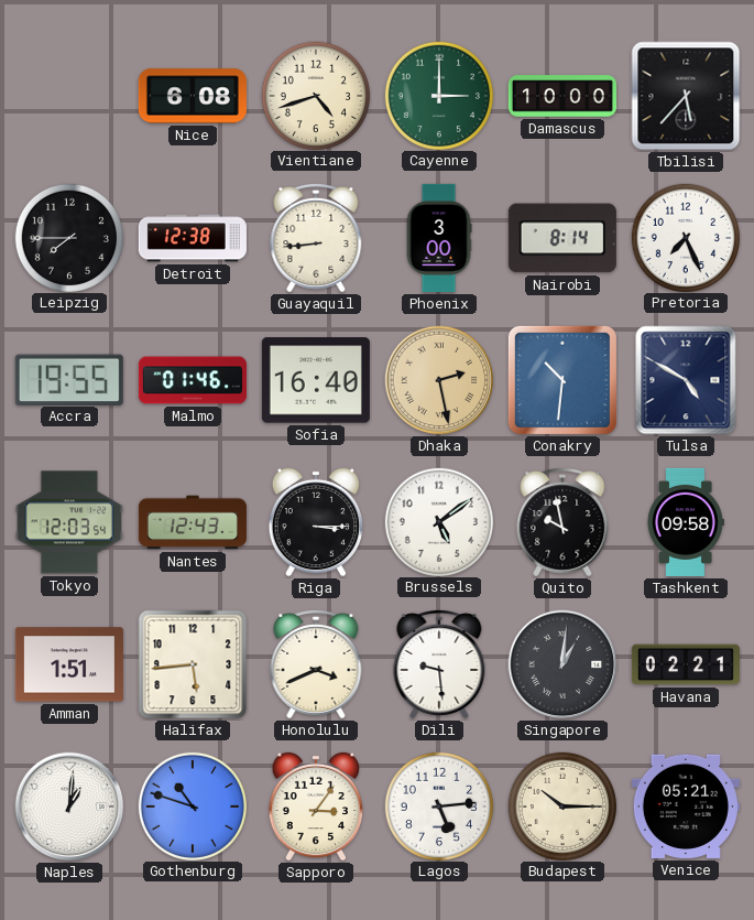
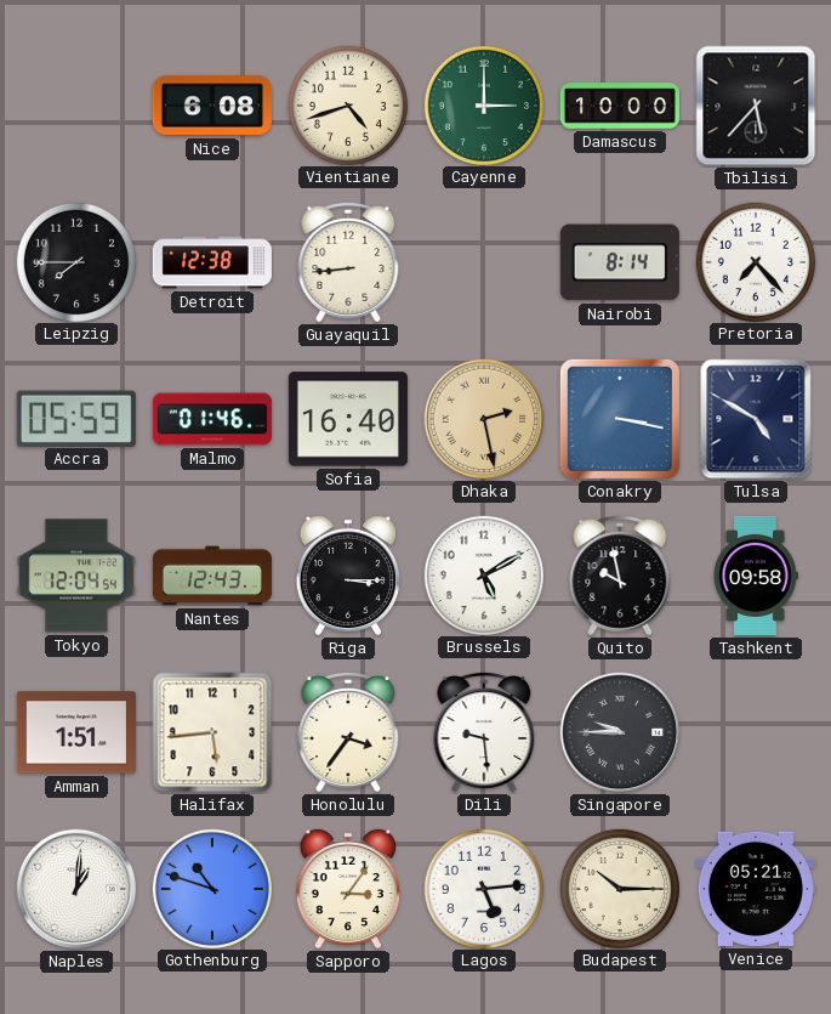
Phoenix: 3:00 -> none (439, 238)
Pretoria: 7:26 -> 7:23 (755, 261)
Accra: 19:55 -> 05:59 (76, 418)
Conakry: 10:31 -> 3:17 (620, 419)
Tokyo: 12:03 -> 12:04 (76, 576)
Brussels: 5:09 -> 5:10 (483, 574)
Honolulu: 3:41 -> 3:36 (348, 732)
Singapore: 1:01 -> 9:45 (620, 732)
Havana: 02:21 -> none (686, 664)
